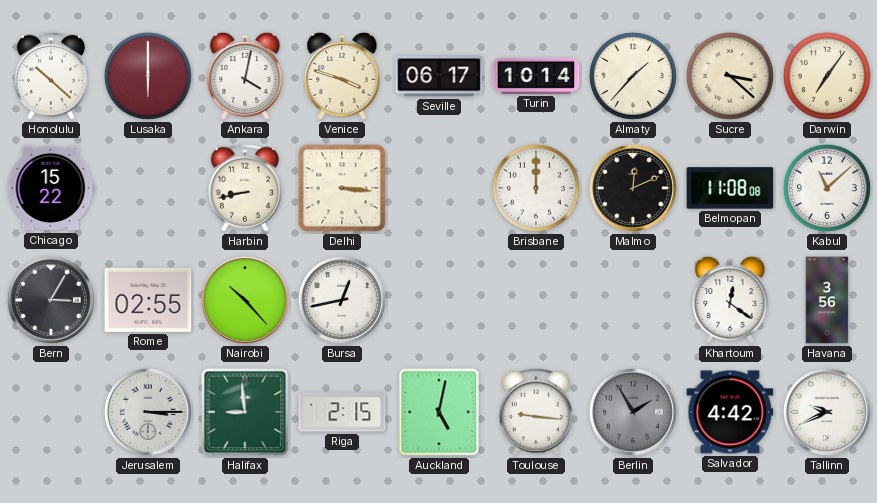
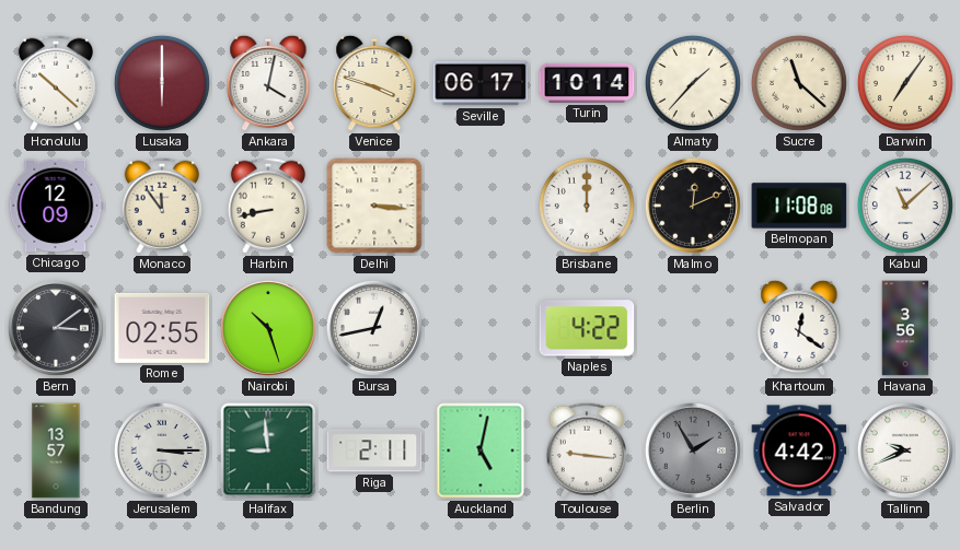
Sucre: 3:22 -> 11:22 (799, 83)
Chicago: 15:22 -> 12:09 (56, 206)
Monaco: none -> 11:54 (162, 206)
Bern: 3:05 -> 3:09 (56, 328)
Nairobi: 10:23 -> 10:27 (268, 328)
Naples: none -> 4:22 (587, 328)
Bandung: none -> 13:57 (56, 450)
Riga: 2:15 -> 2:11 (374, 450)
